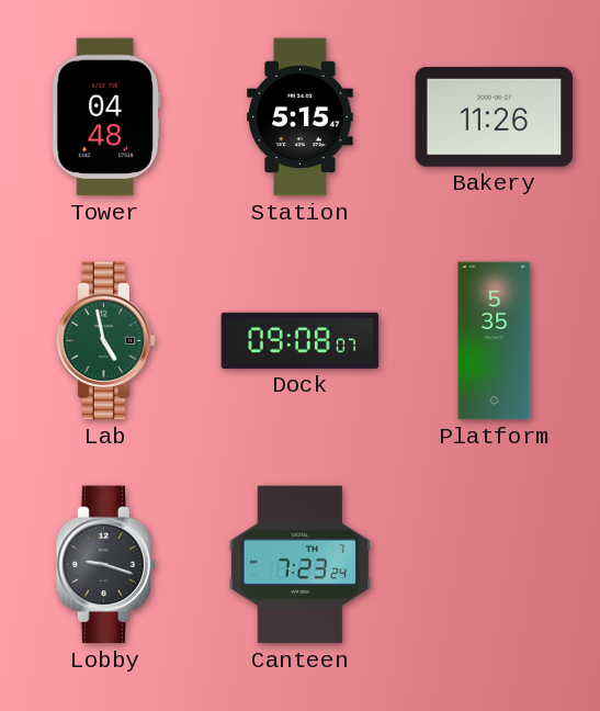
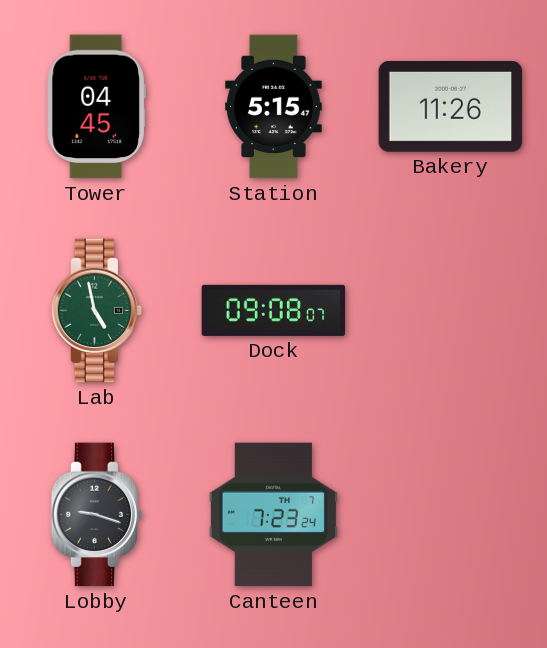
Tower: 04:48 -> 04:45 (96, 107)
Platform: 5:35 -> none (495, 341)
